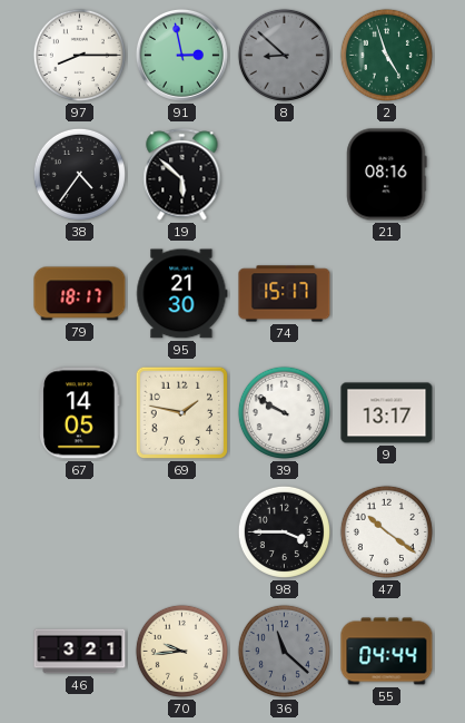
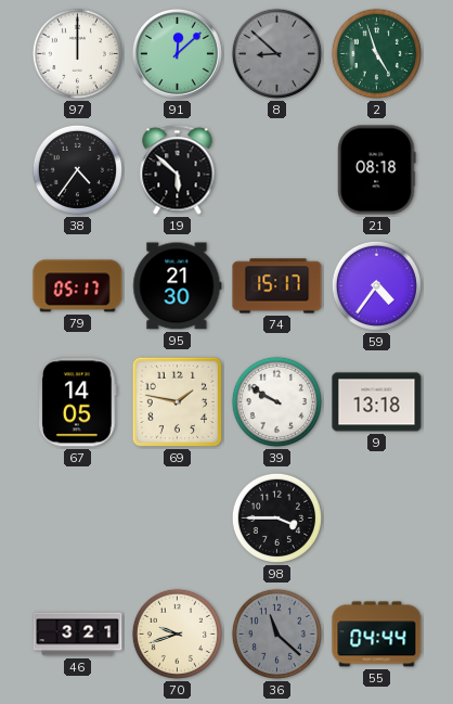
97: 8:15 -> 12:00 (77, 53)
91: 2:58 -> 12:08 (177, 53)
21: 08:16 -> 08:18 (377, 170)
79: 18:17 -> 05:17 (78, 286)
59: none -> 4:36 (376, 285)
9: 13:17 -> 13:18 (377, 402)
47: 10:21 -> none (386, 531)
70: 9:44 -> 9:42 (177, 633)
